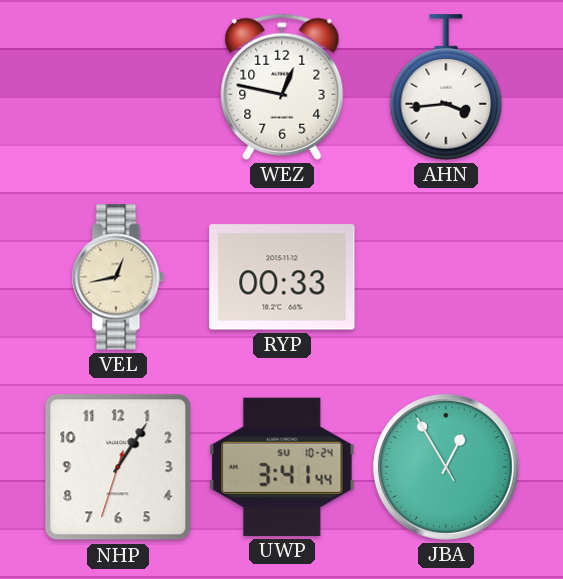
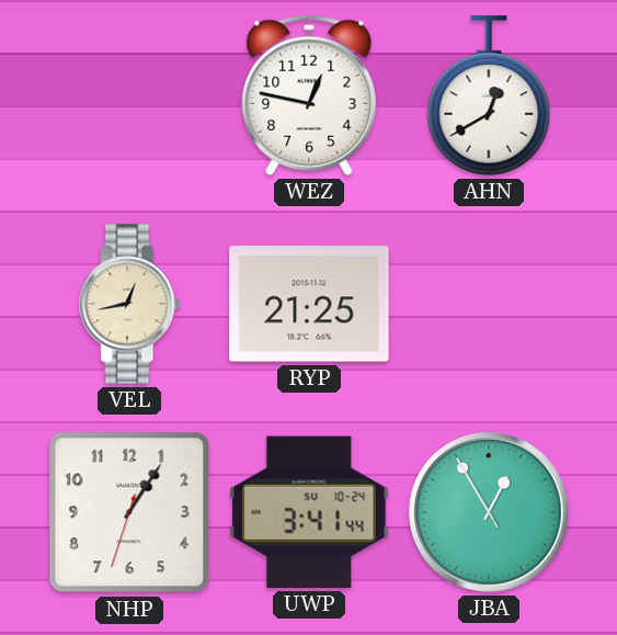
AHN: 3:44 -> 12:40 (489, 95)
RYP: 00:33 -> 21:25 (309, 304)
